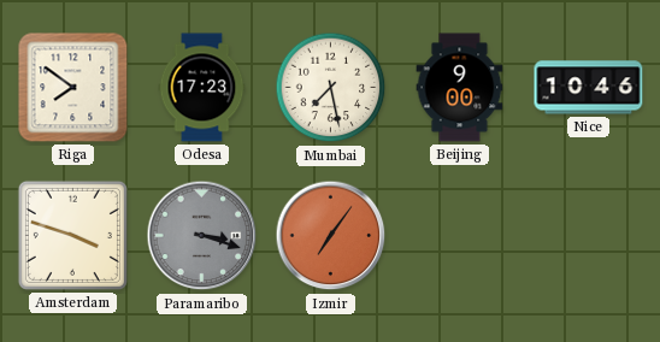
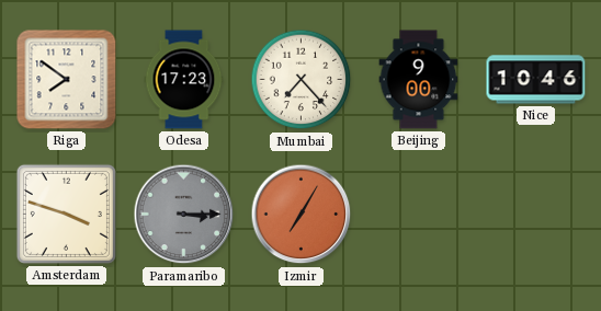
Mumbai: 7:28 -> 7:23 (302, 80)
Paramaribo: 3:18 -> 3:15 (184, 215)
Izmir: 7:06 -> 7:05 (302, 215)
